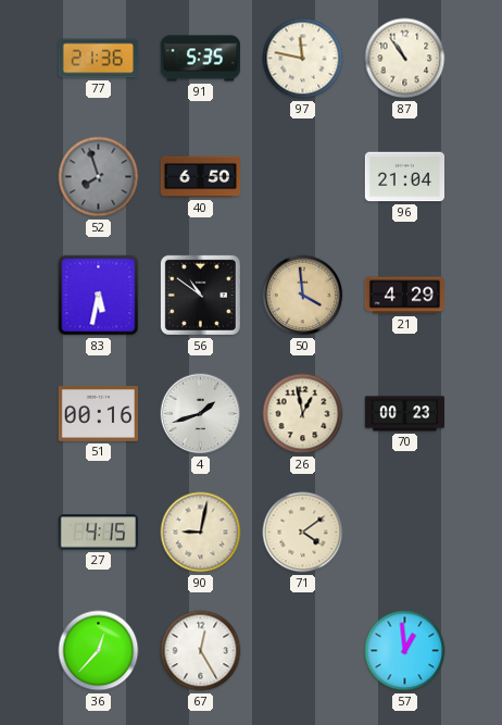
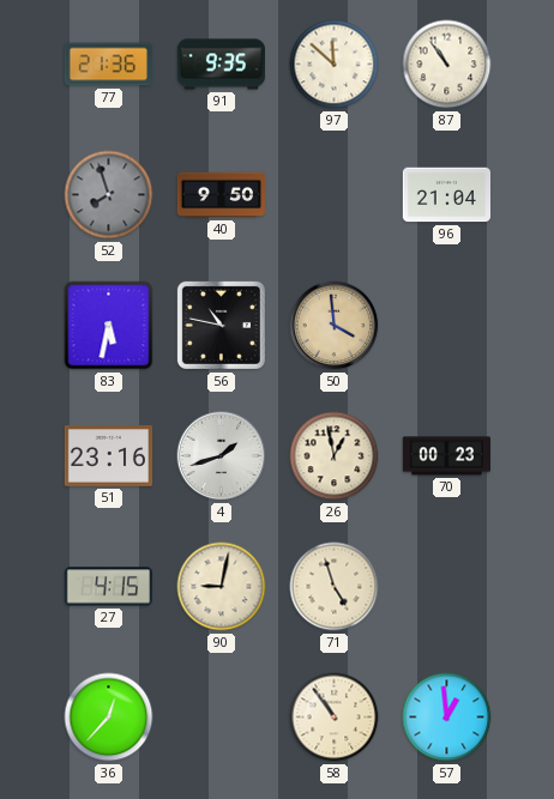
91: 5:35 -> 9:35 (221, 65)
97: 11:47 -> 11:52 (335, 65)
40: 6:50 -> 9:50 (222, 195)
56: 10:51 -> 10:47 (221, 325)
21: 4:29 -> none (404, 296)
51: 00:16 -> 23:16 (108, 456)
71: 4:09 -> 4:57 (335, 587)
67: 12:25 -> none (201, 651)
58: none -> 10:54 (335, 718)
